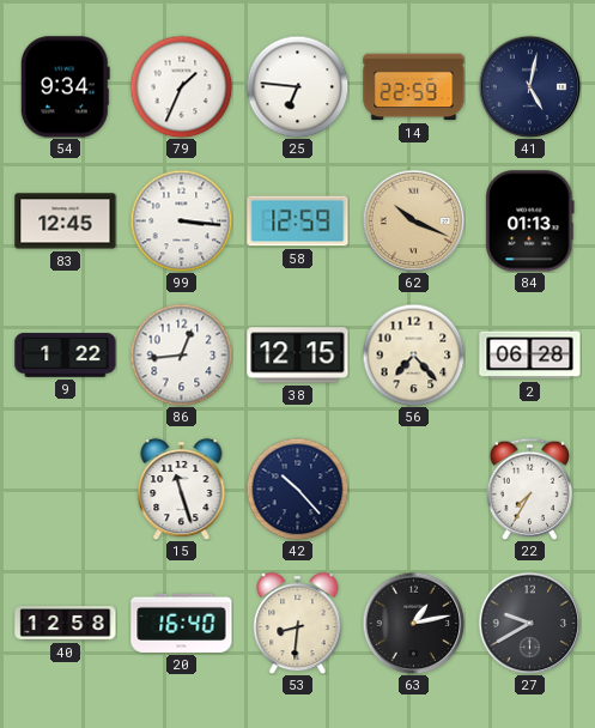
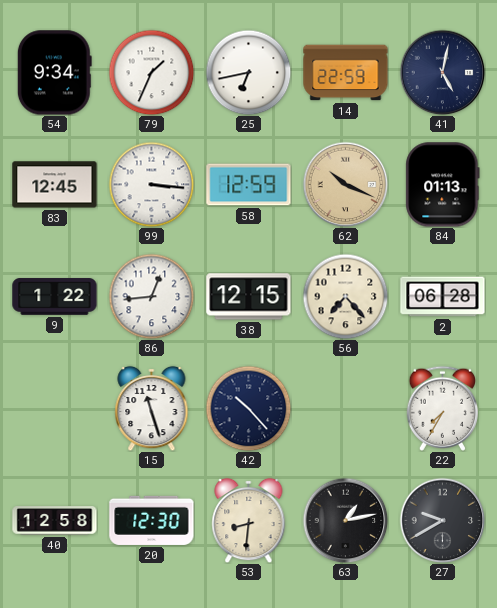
25: 6:46 -> 6:43 (248, 72)
20: 16:40 -> 12:30 (152, 520)
